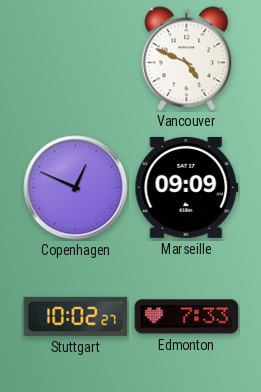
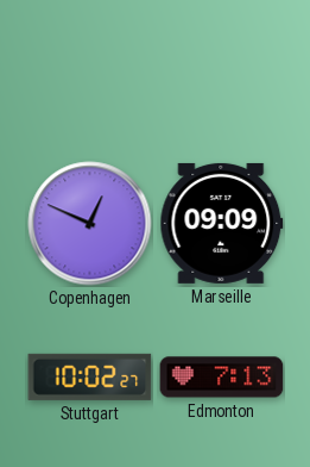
Vancouver: 4:49 -> none (187, 59)
Edmonton: 7:33 -> 7:13 (222, 378)
